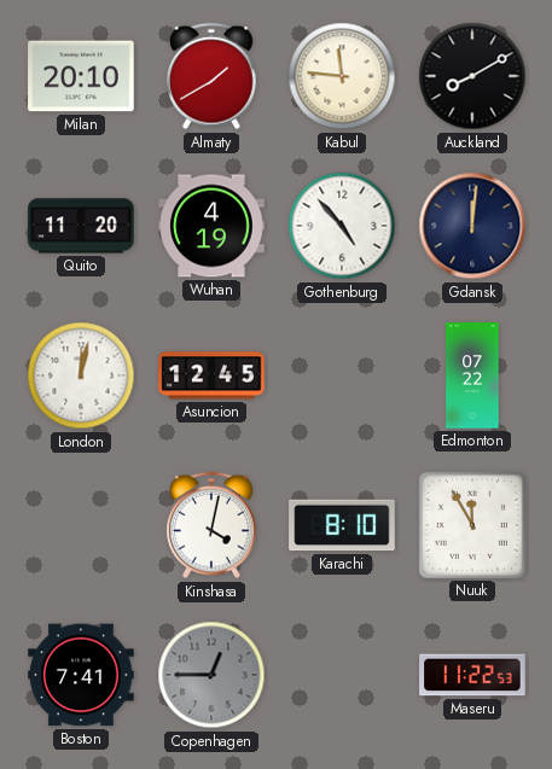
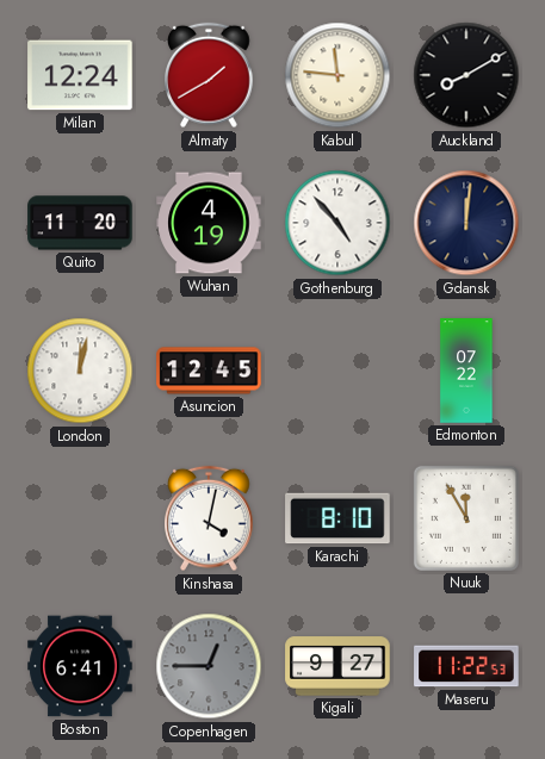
Milan: 20:10 -> 12:24 (80, 75)
Boston: 7:41 -> 6:41 (80, 666)
Kigali: none -> 9:27 (337, 666)
